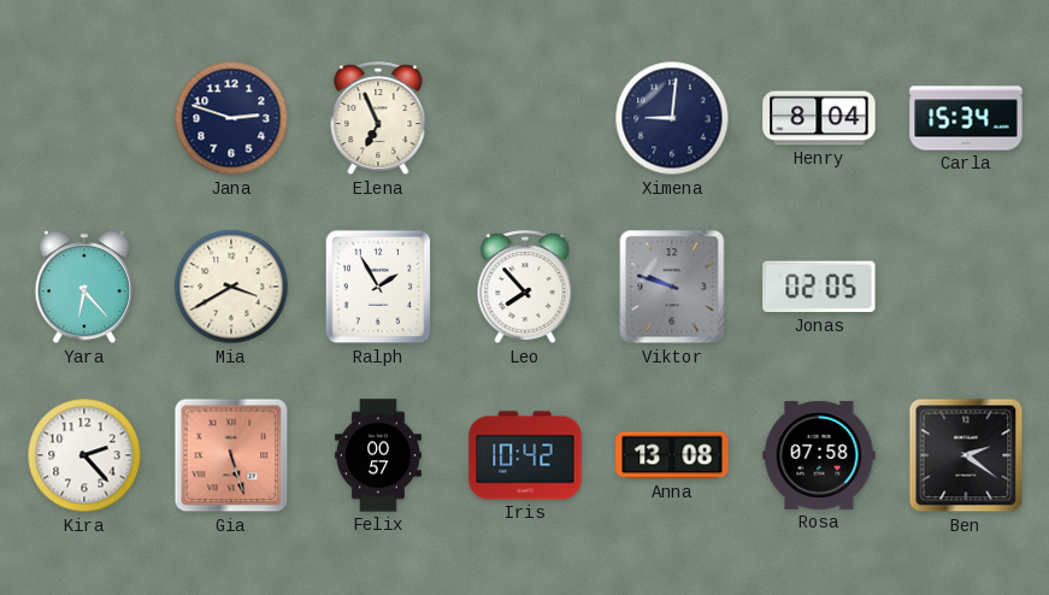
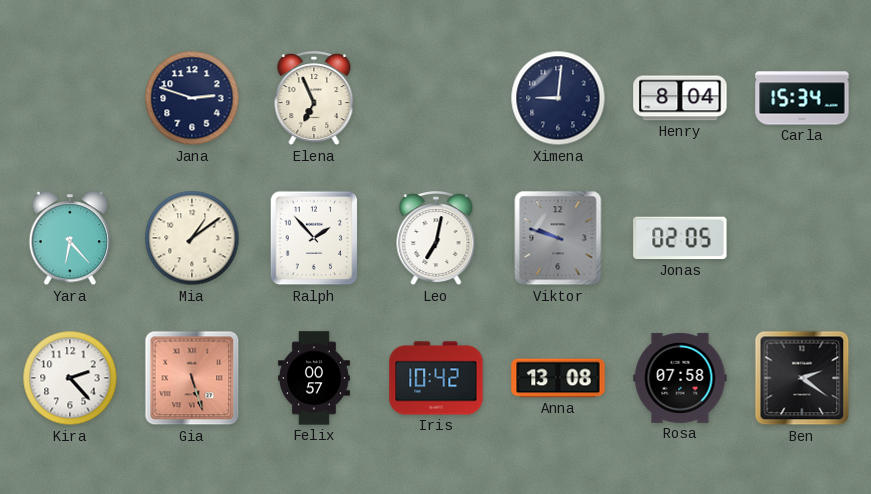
Mia: 3:40 -> 1:09 (192, 238)
Ralph: 1:55 -> 1:53 (314, 238)
Leo: 7:53 -> 7:02 (436, 239)
